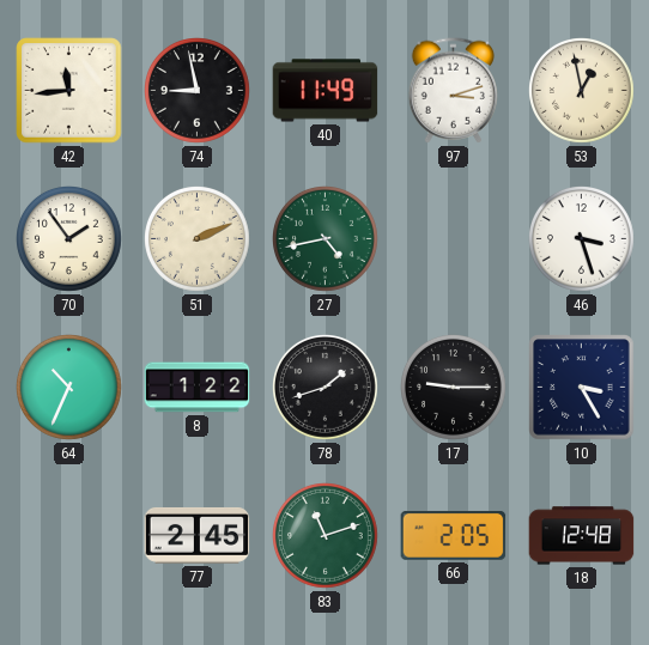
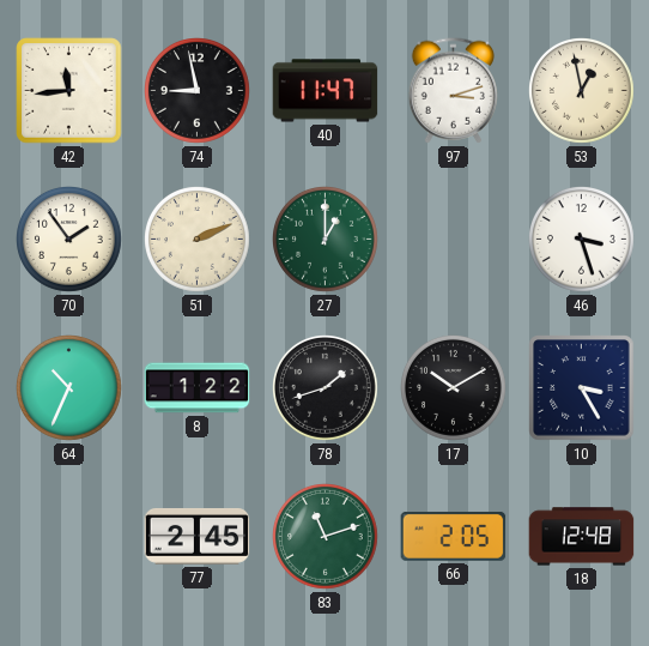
40: 11:49 -> 11:47 (326, 91)
27: 4:43 -> 1:00 (326, 240)
17: 9:15 -> 10:10 (454, 388)
